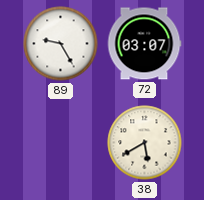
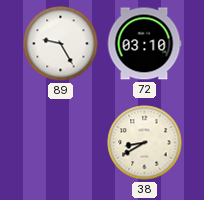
72: 03:07 -> 03:10 (144, 44)
38: 5:40 -> 8:40 (145, 143)
